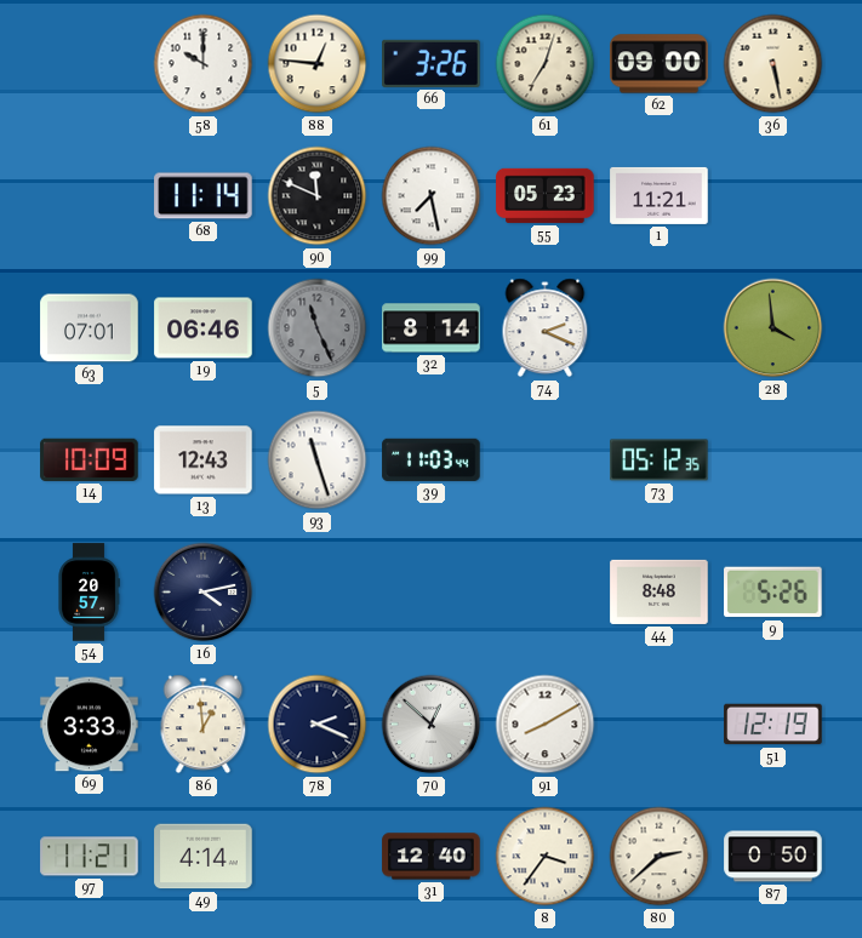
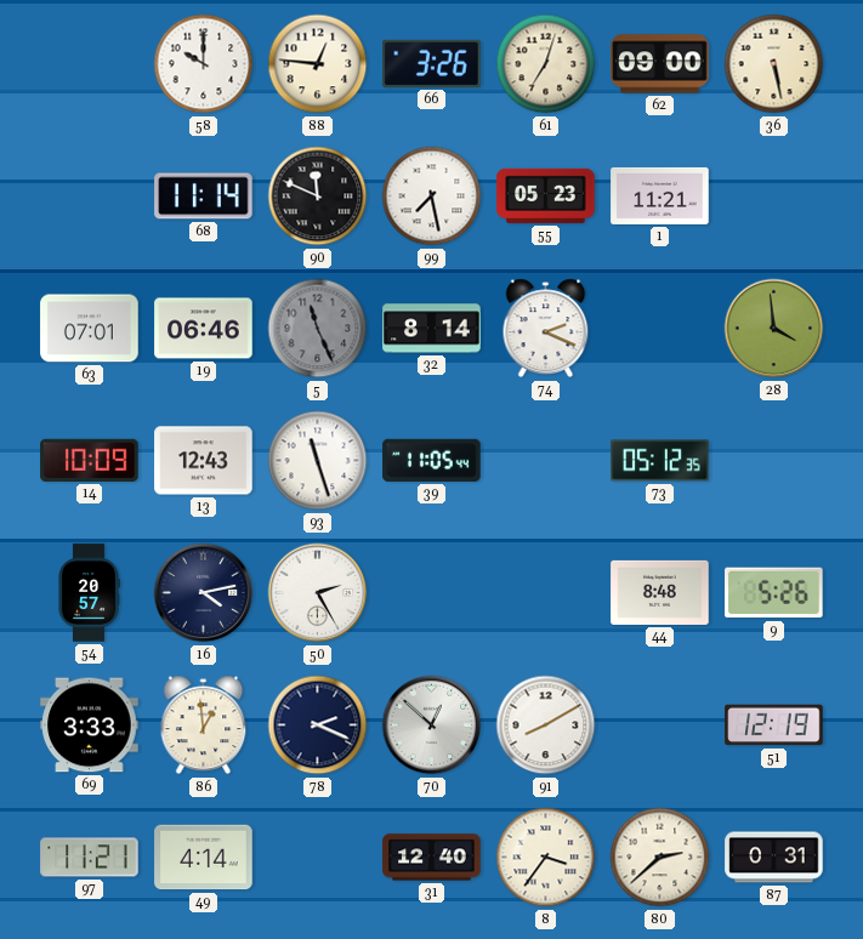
39: 11:03 -> 11:05 (432, 460)
50: none -> 2:25 (318, 593)
87: 0:50 -> 0:31 (774, 858)
